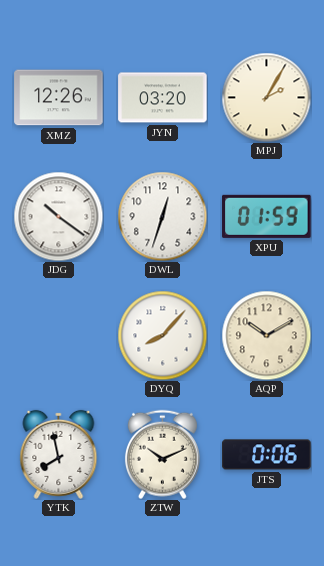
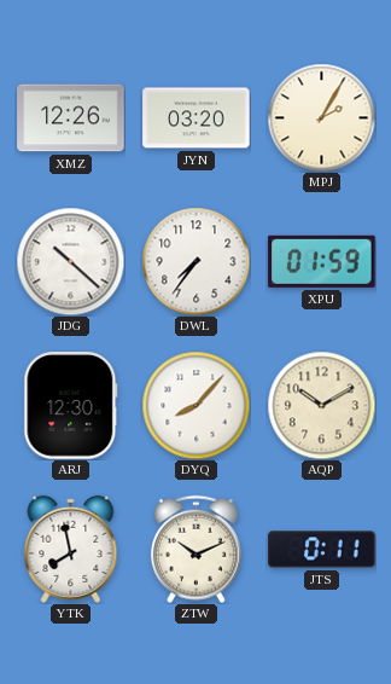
JDG: 10:21 -> 10:22 (70, 261)
DWL: 12:33 -> 7:36 (195, 261)
ARJ: none -> 12:30 (71, 406)
JTS: 0:06 -> 0:11 (322, 550)
